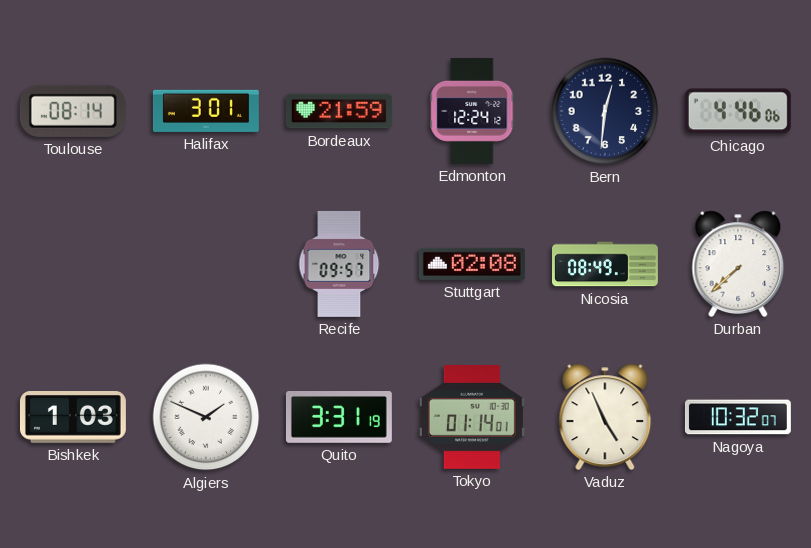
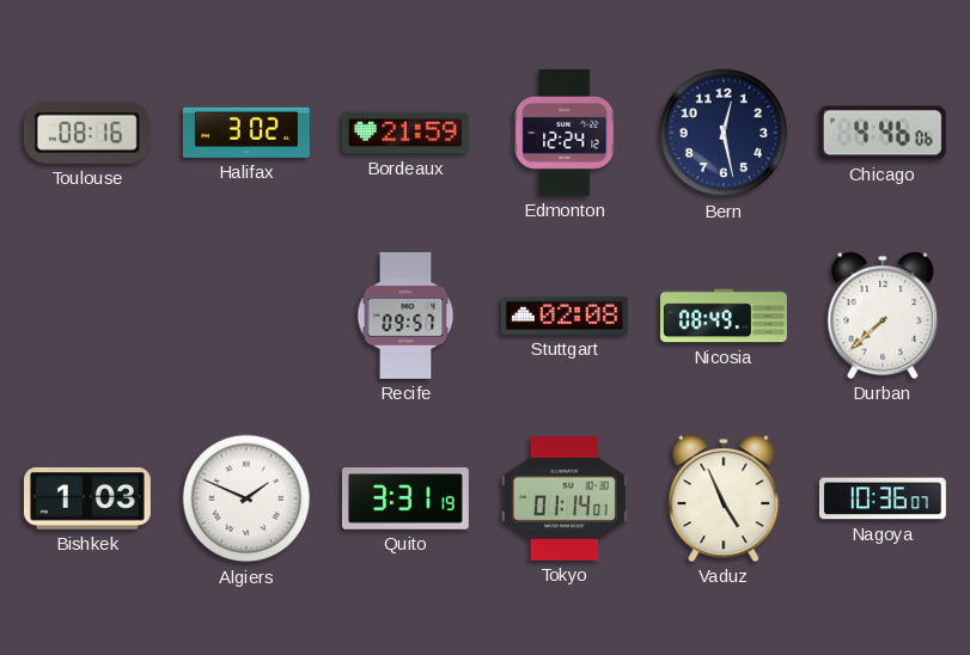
Toulouse: 08:14 -> 08:16 (87, 133)
Halifax: 3:01 -> 3:02 (246, 133)
Bern: 12:31 -> 12:28 (724, 133)
Nagoya: 10:32 -> 10:36 (883, 498)
